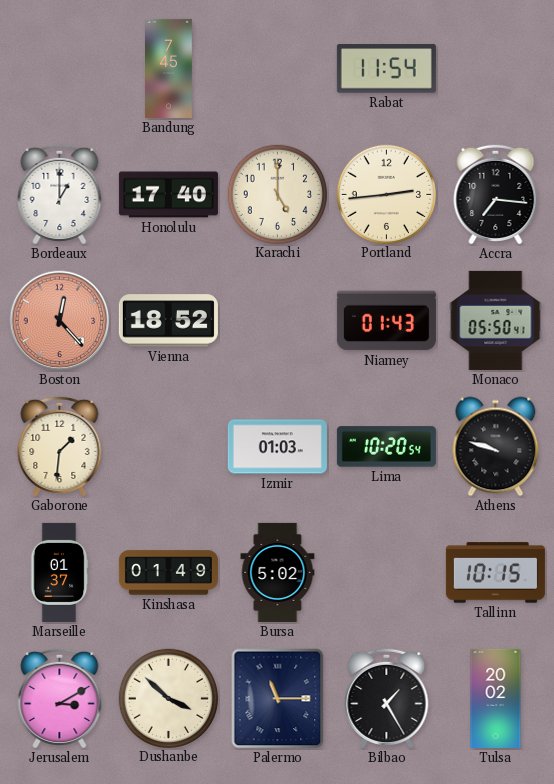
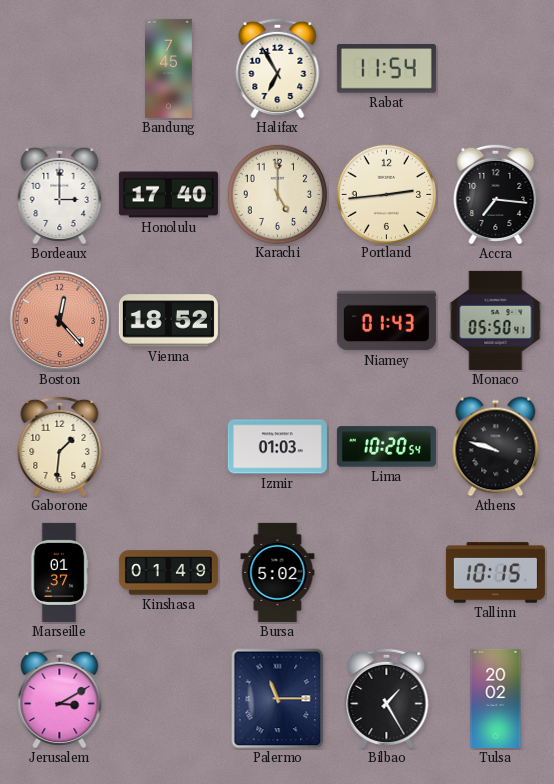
Halifax: none -> 6:55 (278, 68)
Bordeaux: 1:00 -> 3:00 (60, 194)
Dushanbe: 3:52 -> none (168, 698)
